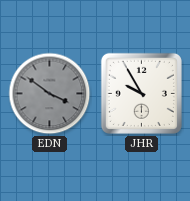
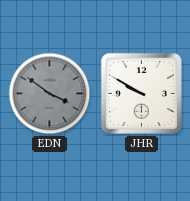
JHR: 9:55 -> 9:50 (141, 93)
